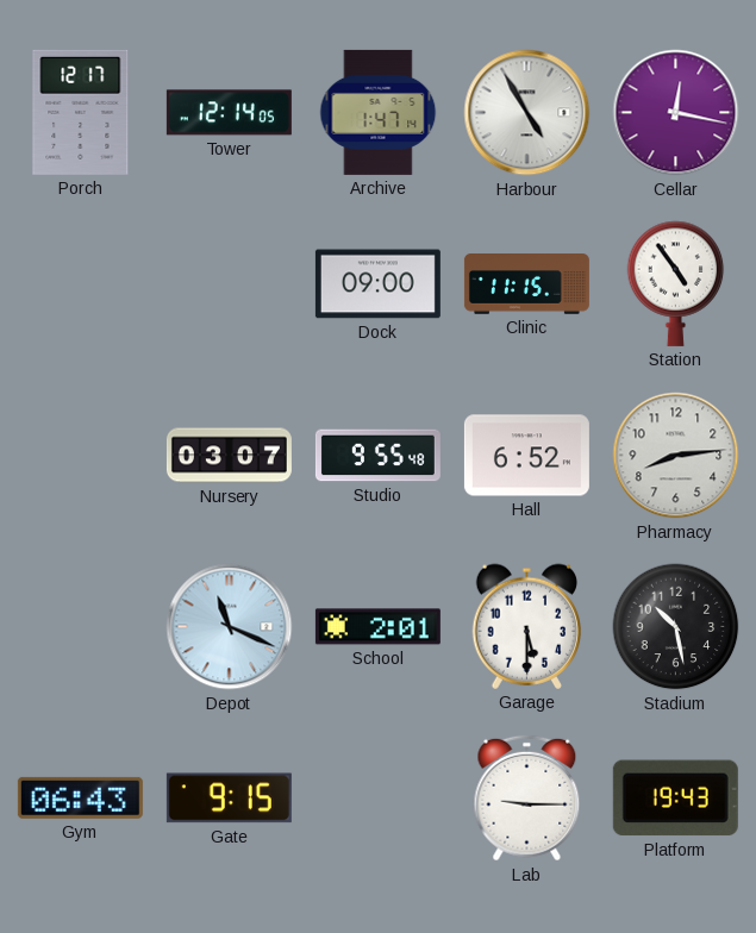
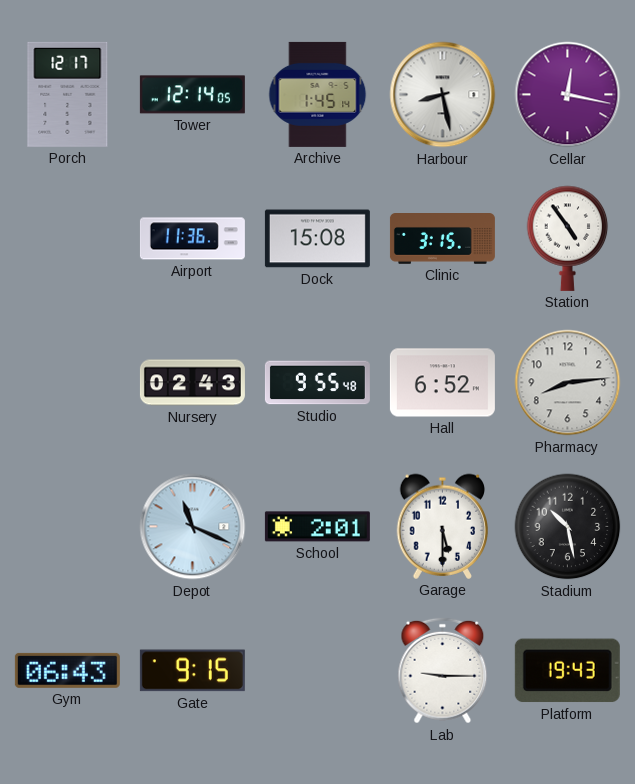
Archive: 1:47 -> 1:45 (318, 94)
Harbour: 4:55 -> 8:28 (443, 95)
Airport: none -> 11:36 (192, 239)
Dock: 09:00 -> 15:08 (317, 239)
Clinic: 11:15 -> 3:15 (442, 239)
Nursery: 03:07 -> 02:43 (192, 383)
